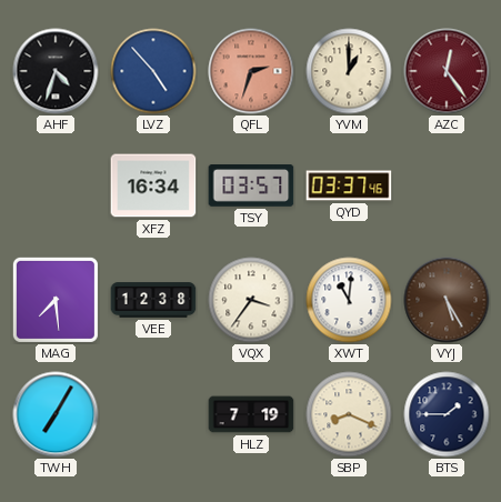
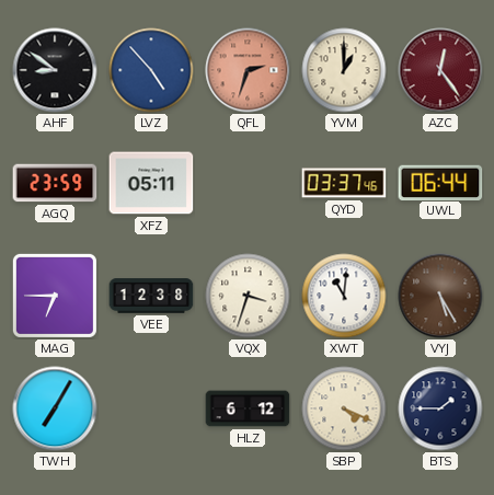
AHF: 4:33 -> 8:51 (55, 70)
AGQ: none -> 23:59 (55, 183)
XFZ: 16:34 -> 05:11 (151, 183)
TSY: 03:57 -> none (251, 185)
UWL: none -> 06:44 (440, 182)
MAG: 7:29 -> 6:45 (55, 296)
VQX: 3:36 -> 3:33 (248, 296)
HLZ: 7:19 -> 6:12 (248, 408)
SBP: 8:19 -> 4:19 (344, 408)
